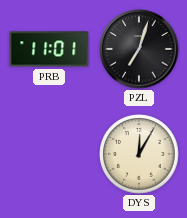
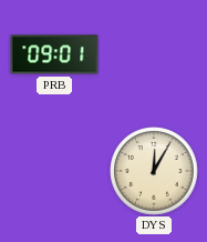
PRB: 11:01 -> 09:01 (54, 54)
PZL: 7:03 -> none (139, 49)
